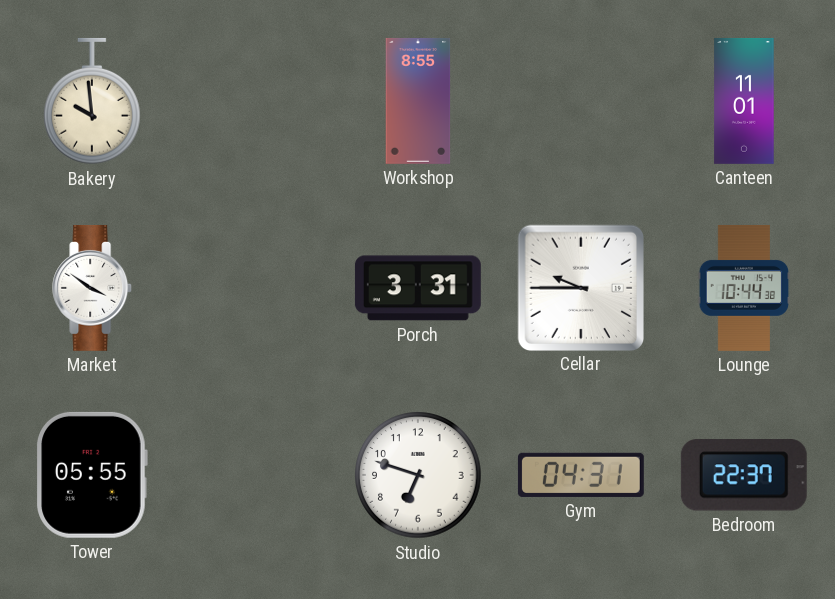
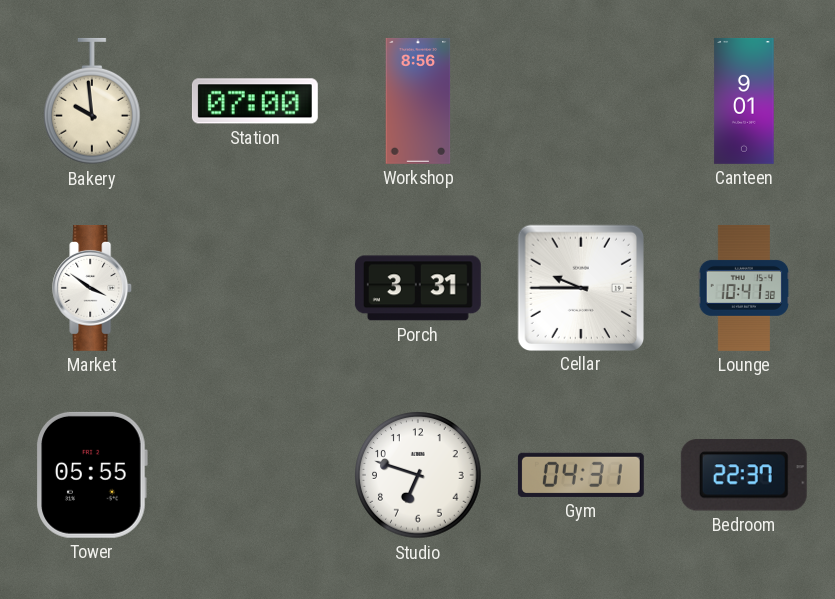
Station: none -> 07:00 (255, 101)
Workshop: 8:55 -> 8:56 (418, 101)
Canteen: 11:01 -> 9:01 (744, 102)
Lounge: 10:44 -> 10:41 (744, 288)
